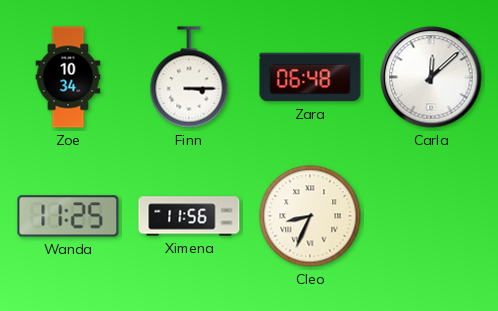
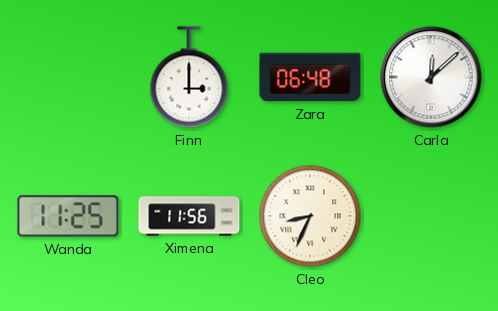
Zoe: 10:34 -> none (68, 77)
Finn: 3:15 -> 3:00 (189, 77)
